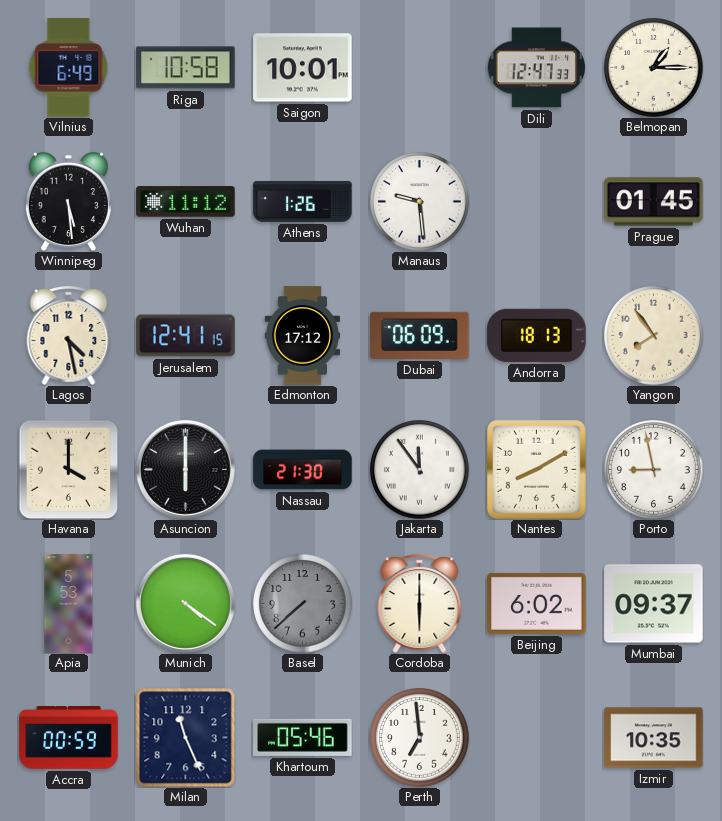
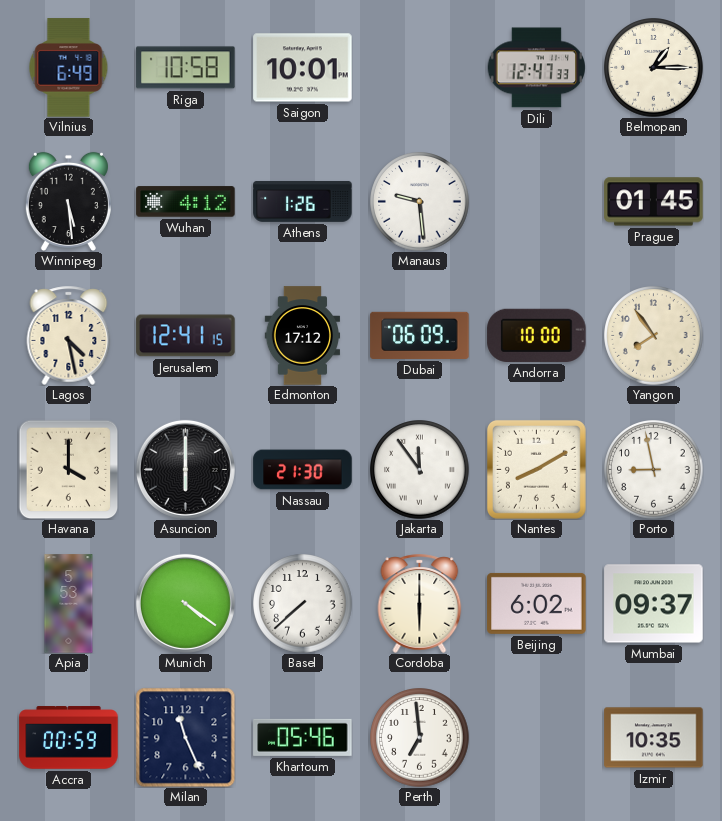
Wuhan: 11:12 -> 4:12 (186, 202)
Andorra: 18:13 -> 10:00 (537, 335)
Basel dial: grey -> white (303, 604)
